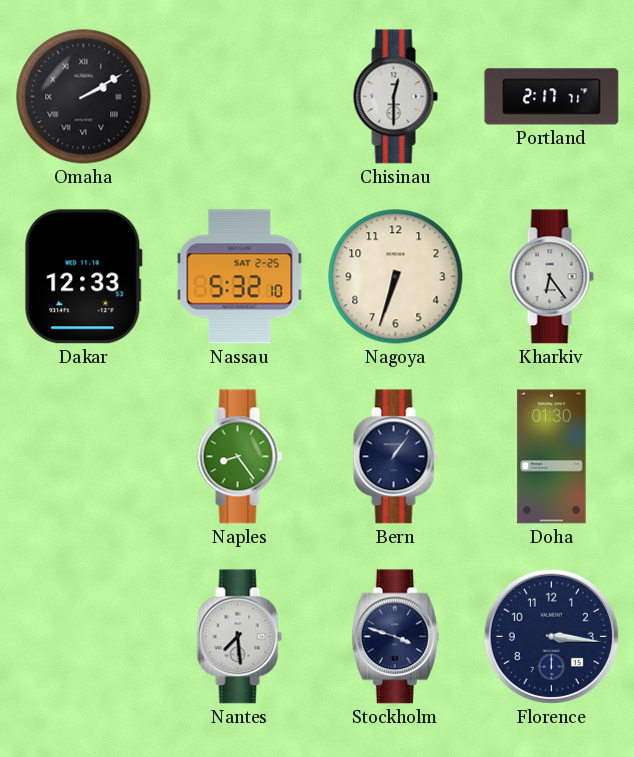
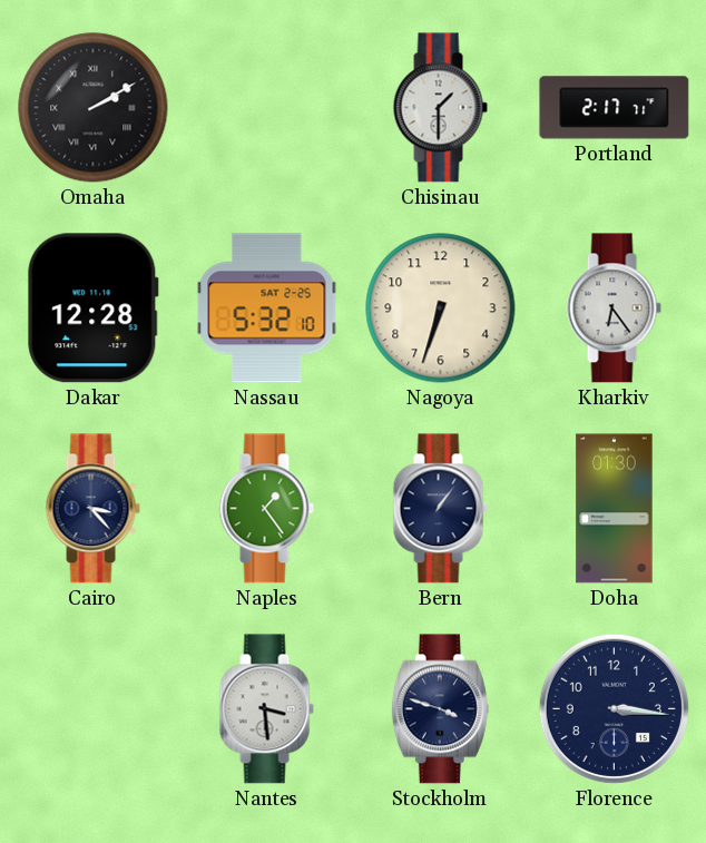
Chisinau: 12:30 -> 1:30 (440, 108)
Dakar: 12:33 -> 12:28 (94, 308)
Cairo: none -> 3:23 (92, 509)
Naples: 8:24 -> 1:24 (266, 509)
Nantes: 7:29 -> 3:29 (266, 709)
